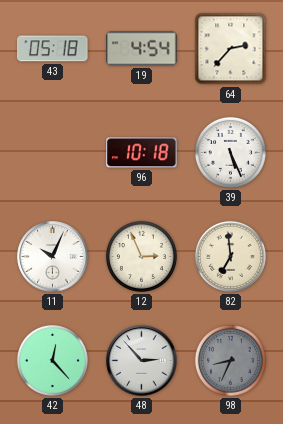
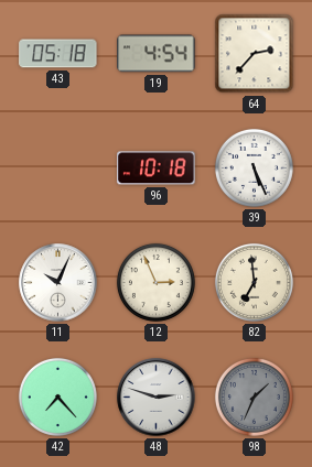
42: 12:23 -> 7:23 (57, 397)
48: 2:53 -> 2:48 (157, 398)
98: 8:34 -> 1:34 (254, 397)
